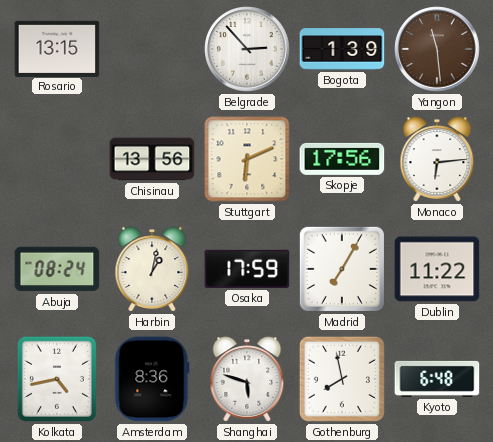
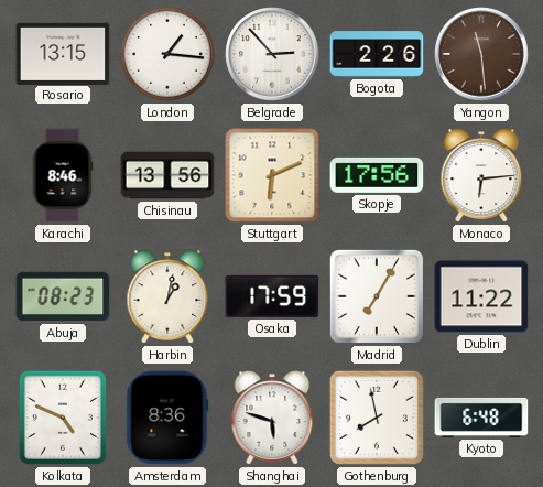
London: none -> 1:16 (169, 55)
Bogota: 1:39 -> 2:26 (377, 54)
Karachi: none -> 8:46 (63, 175)
Abuja: 08:24 -> 08:23 (63, 296)
Kolkata: 4:43 -> 4:49 (63, 418)
